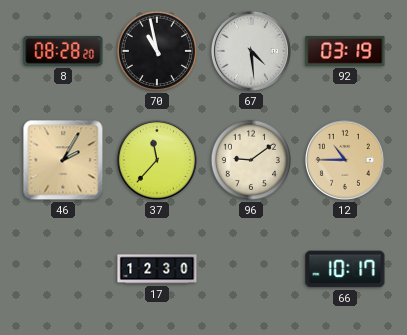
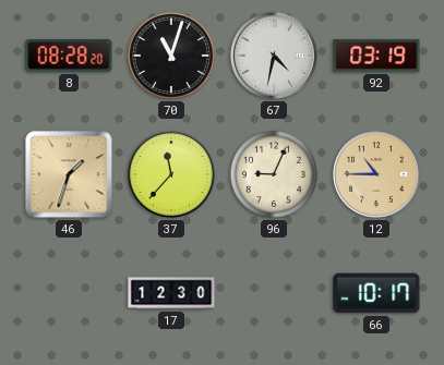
70: 10:58 -> 11:03 (171, 56)
67: 4:29 -> 4:32 (274, 56)
46: 2:05 -> 1:33 (69, 174)
96: 9:09 -> 9:04 (274, 174)
